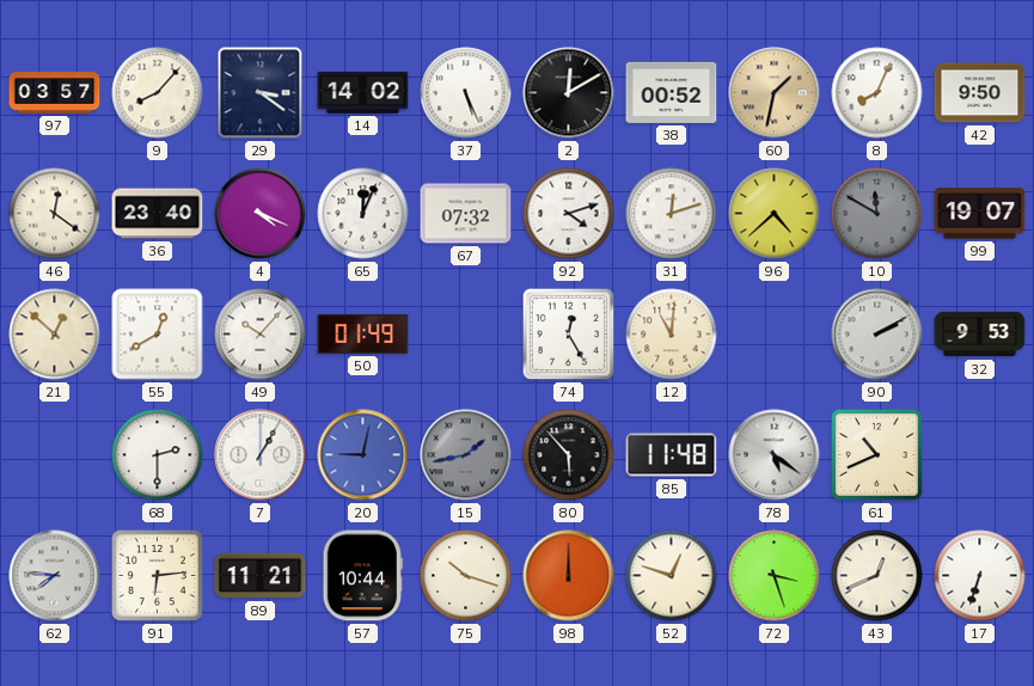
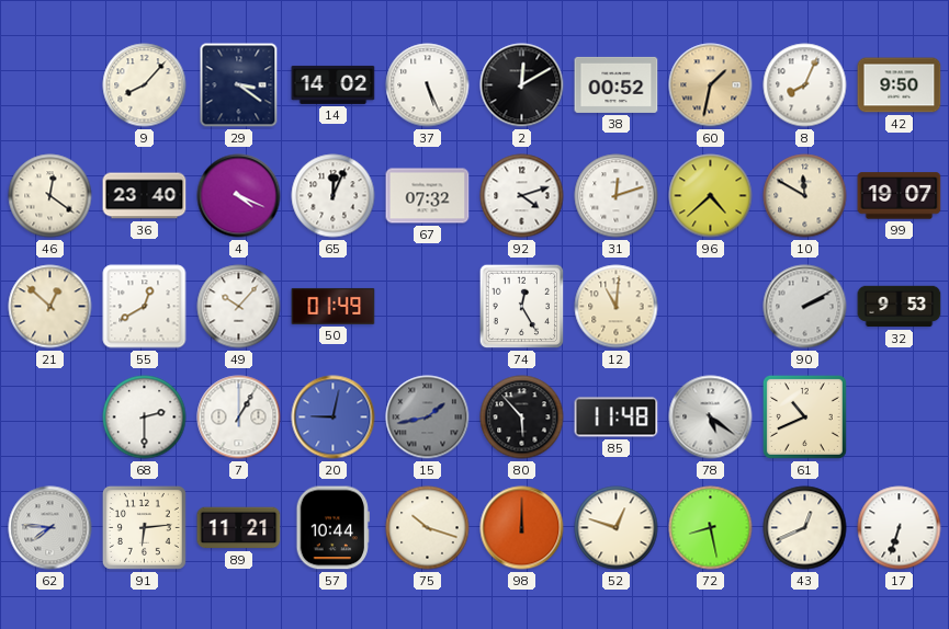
97: 03:57 -> none (55, 93)
10 dial: grey -> cream (805, 196)
72: 3:27 -> 8:28 (711, 528)
